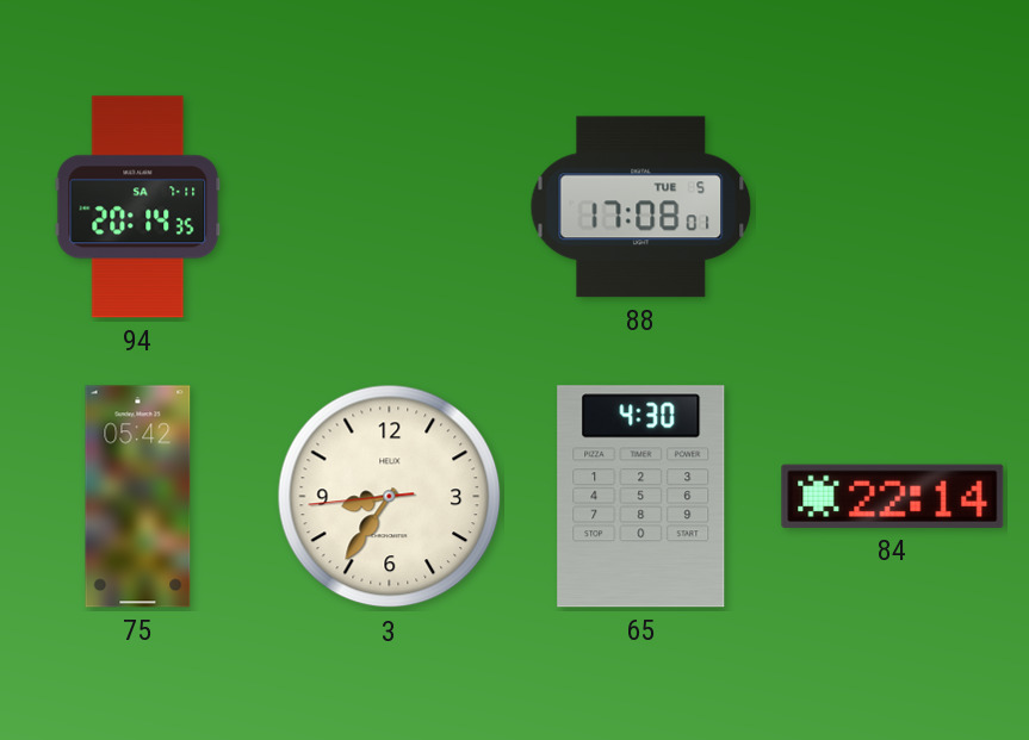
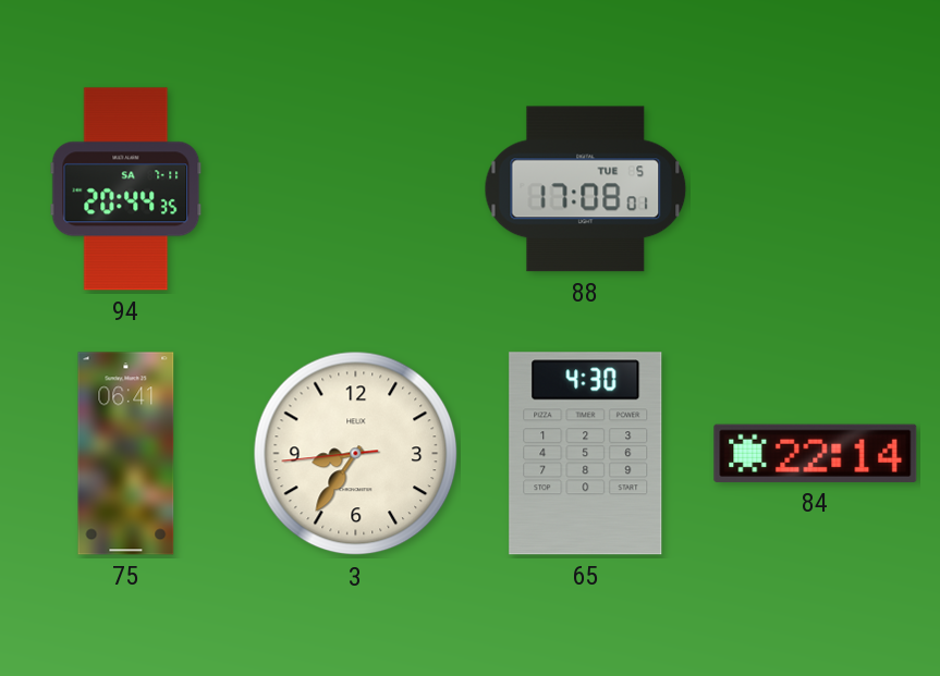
94: 20:14 -> 20:44 (126, 189)
75: 05:42 -> 06:41 (126, 454)
